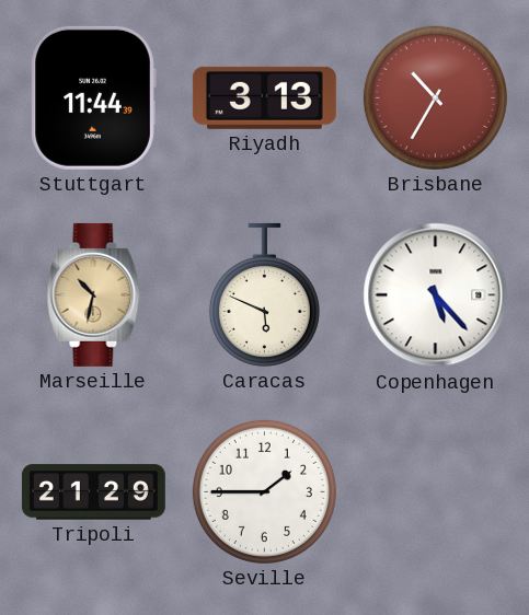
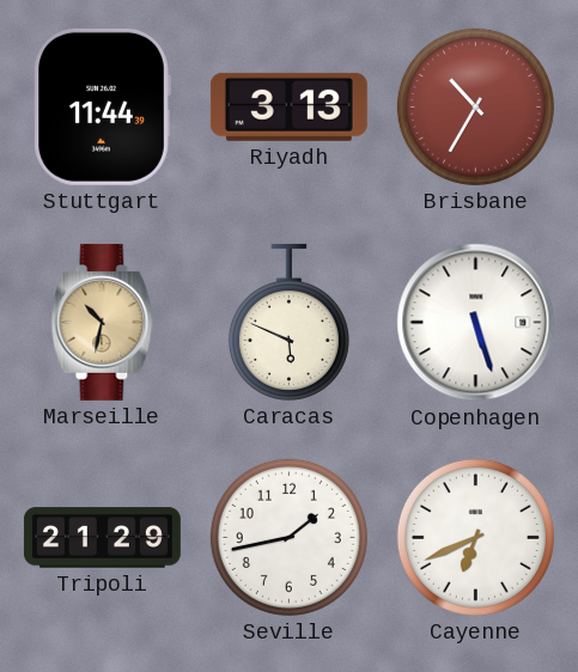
Copenhagen: 5:23 -> 5:27 (476, 323)
Seville: 1:45 -> 1:43 (288, 537)
Cayenne: none -> 6:41 (475, 537)
